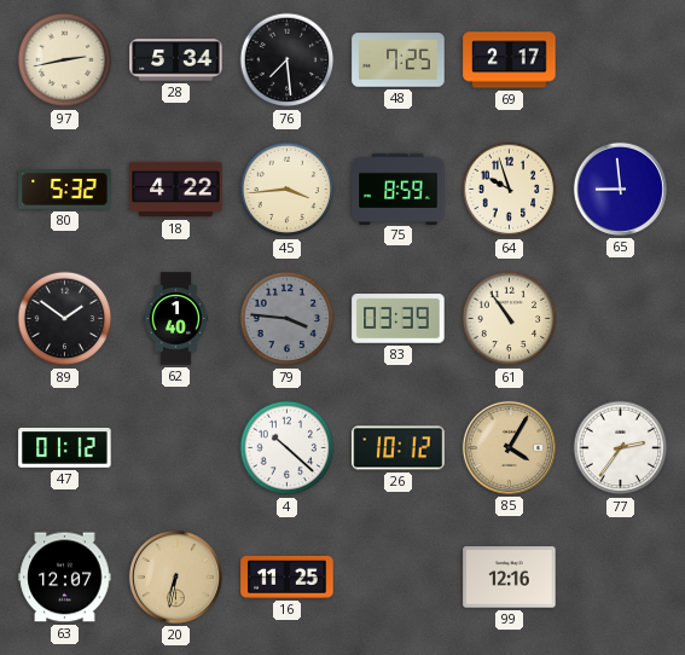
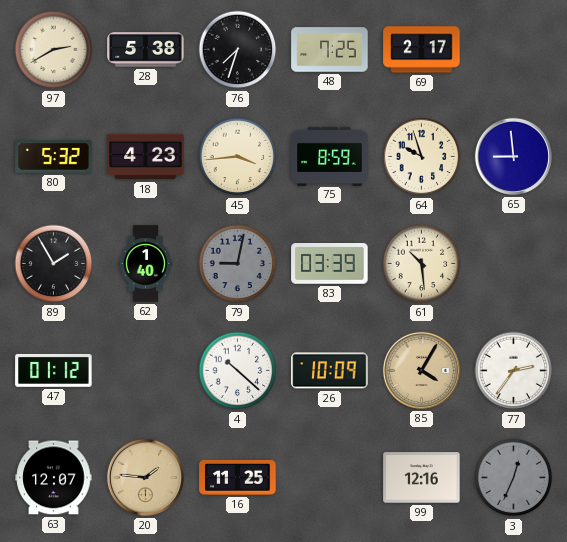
97: 2:43 -> 2:40 (54, 50)
28: 5:34 -> 5:38 (146, 50)
76: 7:29 -> 7:33 (238, 50)
18: 4:22 -> 4:23 (146, 157)
89: 1:51 -> 1:55 (54, 264)
79: 3:46 -> 9:02 (238, 264)
61: 10:54 -> 10:29 (422, 264)
26: 10:12 -> 10:09 (330, 371)
20: 6:32 -> 1:46 (145, 477)
3: none -> 12:34 (514, 478)
